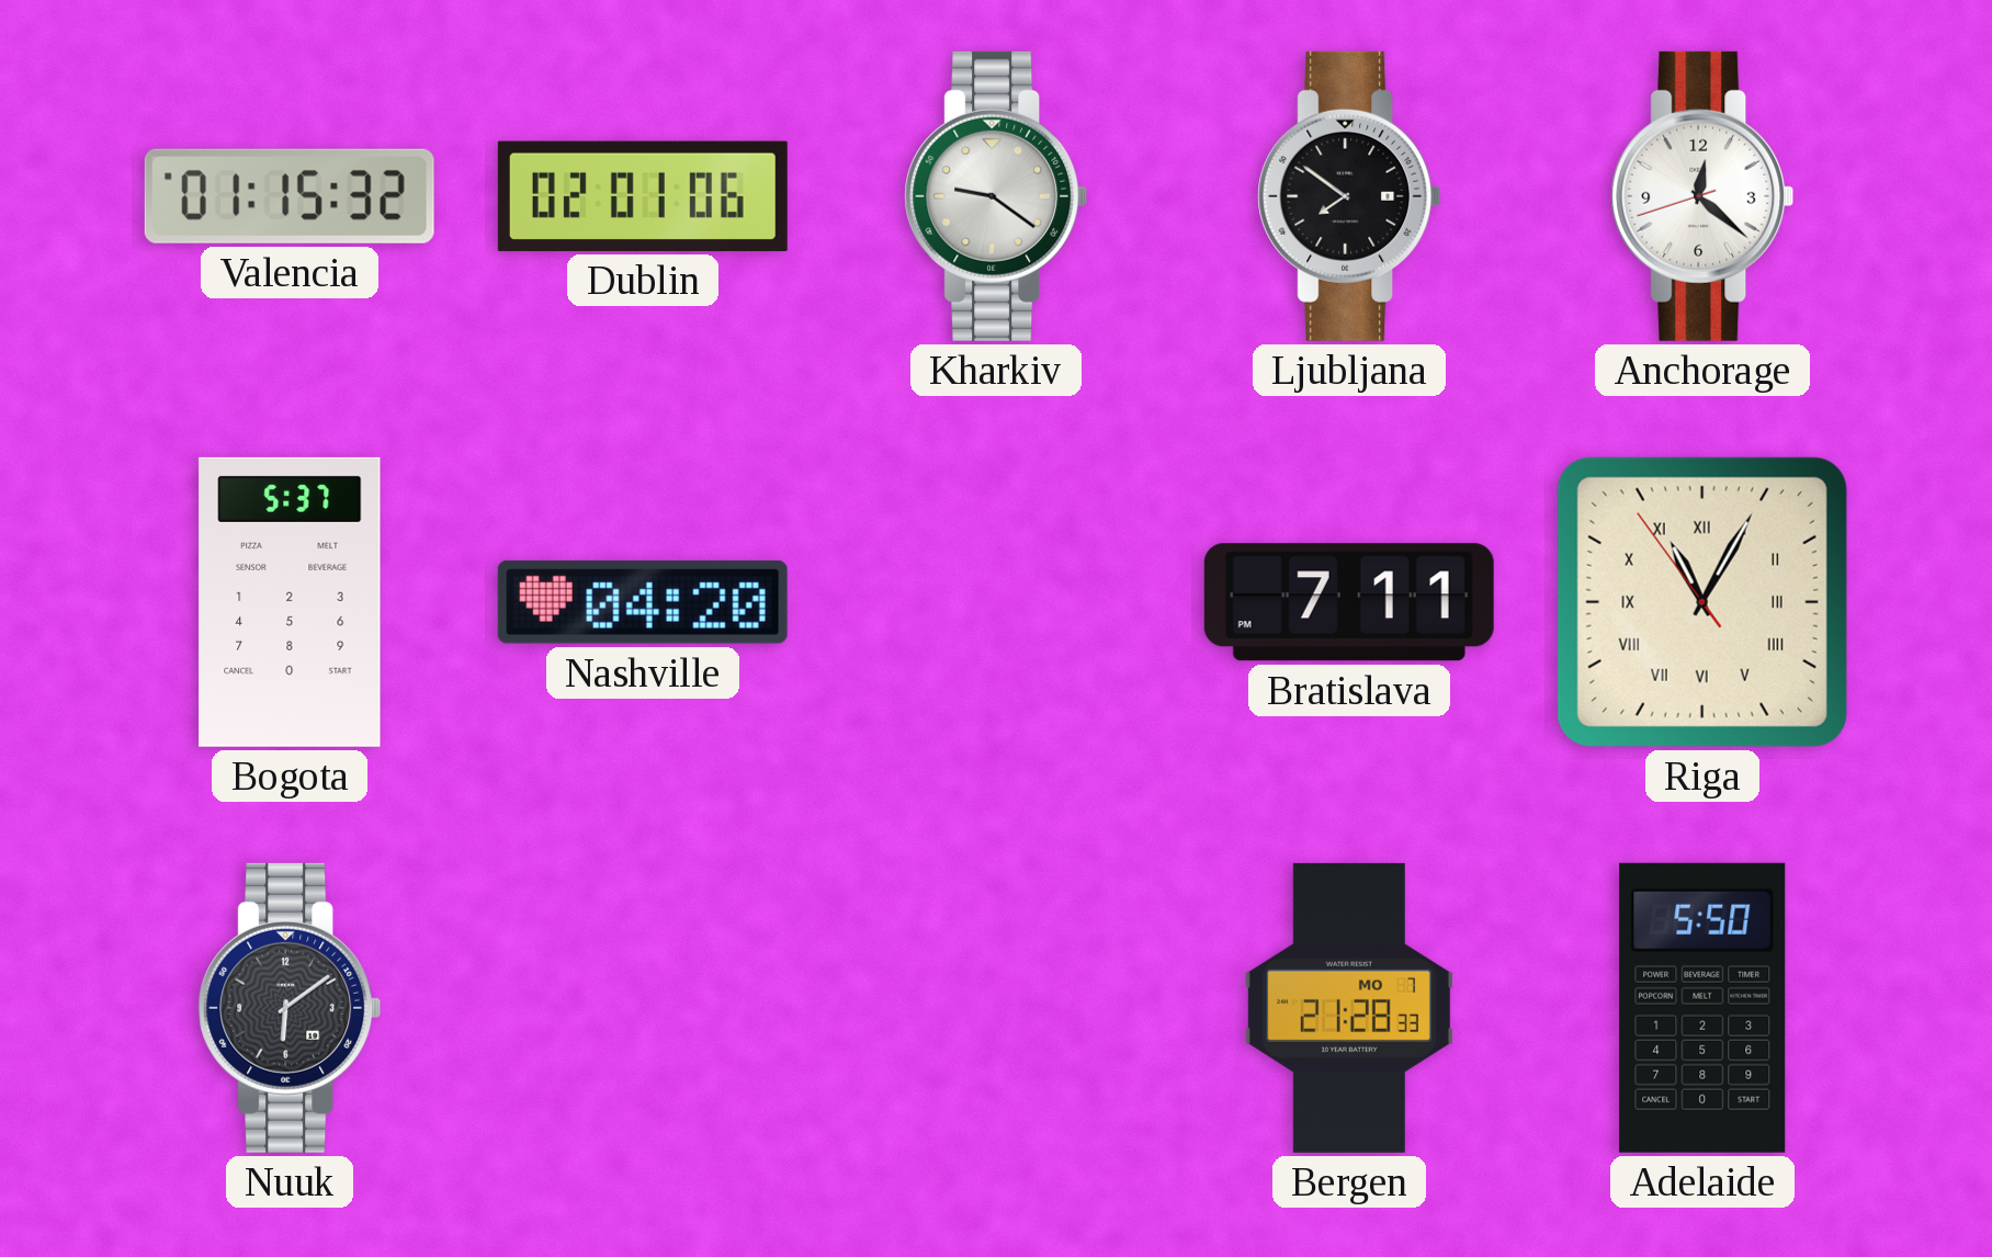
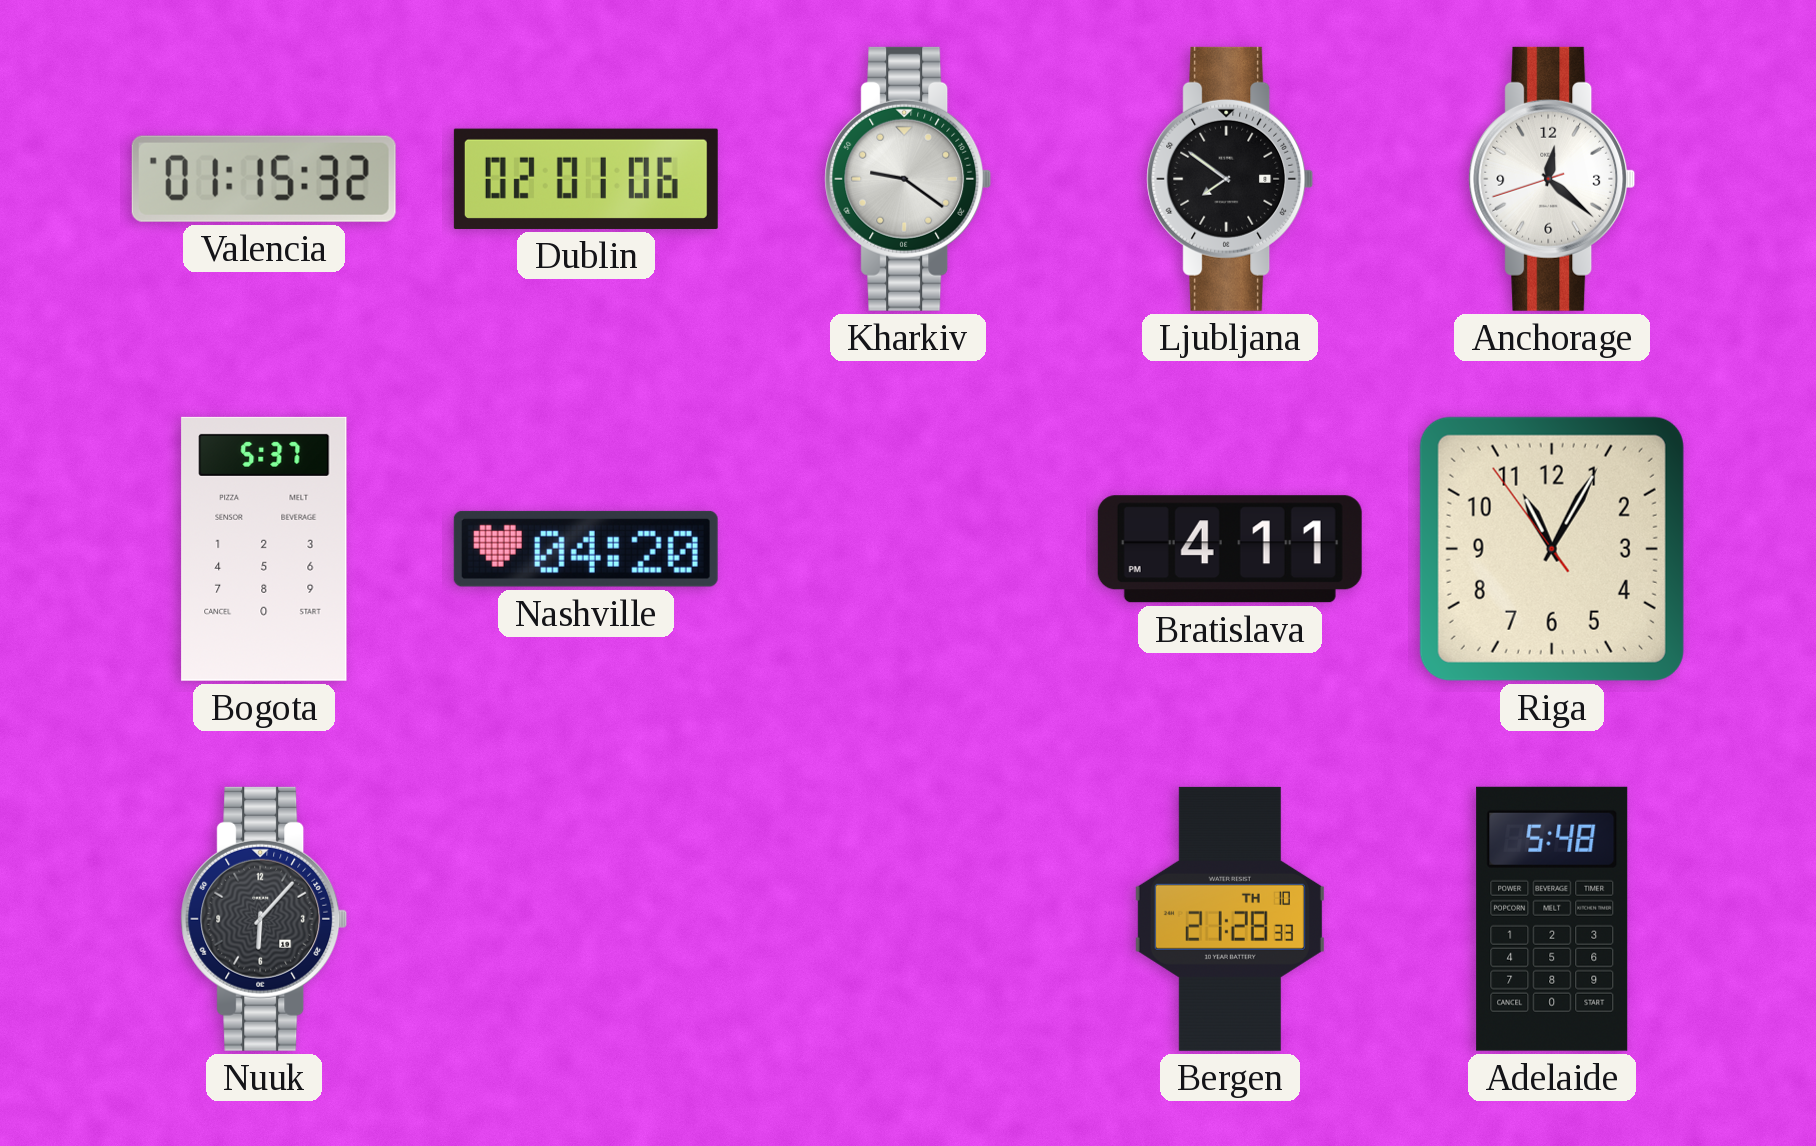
Bratislava: 7:11 -> 4:11 (1230, 549)
Riga numerals: Roman -> Arabic (1552, 549)
Nuuk: 6:09 -> 6:07 (264, 919)
Bergen date: MO 7 -> TH 10 (1230, 919)
Adelaide: 5:50 -> 5:48 (1552, 919)
